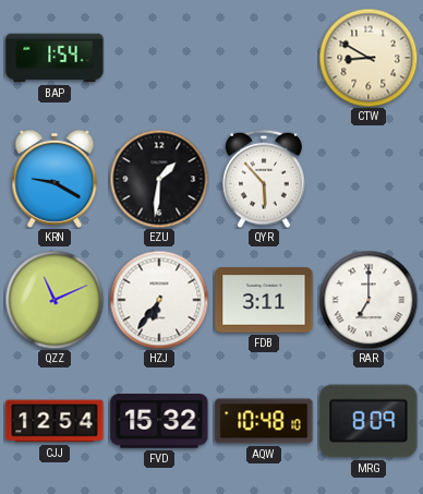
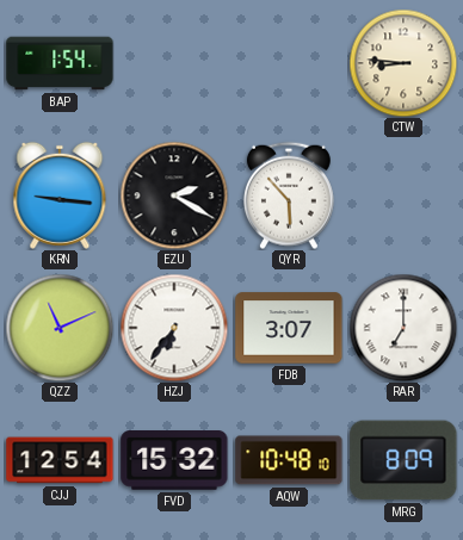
CTW: 8:50 -> 8:46 (403, 63)
KRN: 9:20 -> 9:16 (60, 195)
EZU: 1:31 -> 2:20 (174, 195)
FDB: 3:11 -> 3:07 (289, 328)
